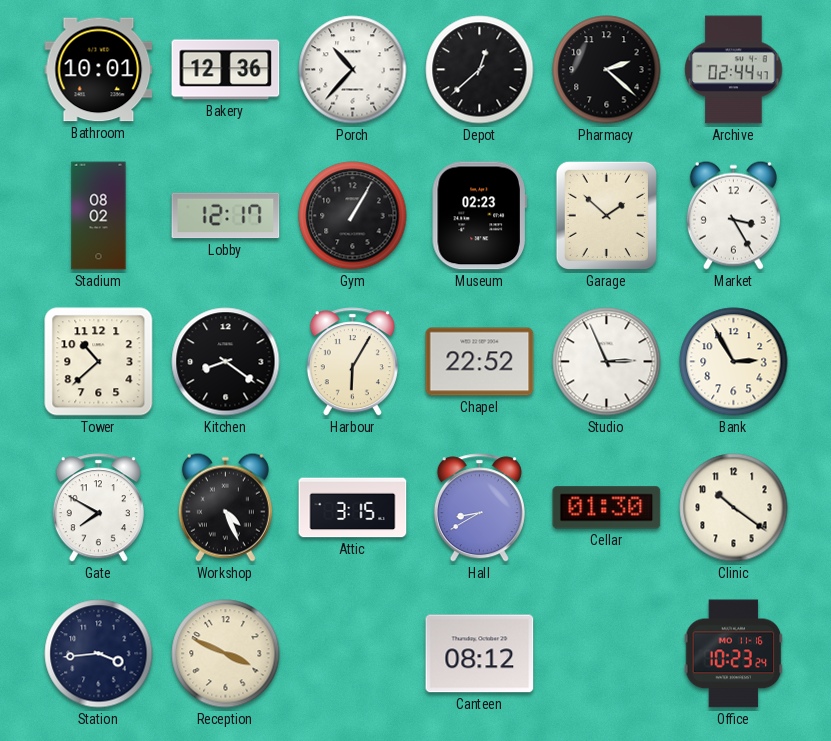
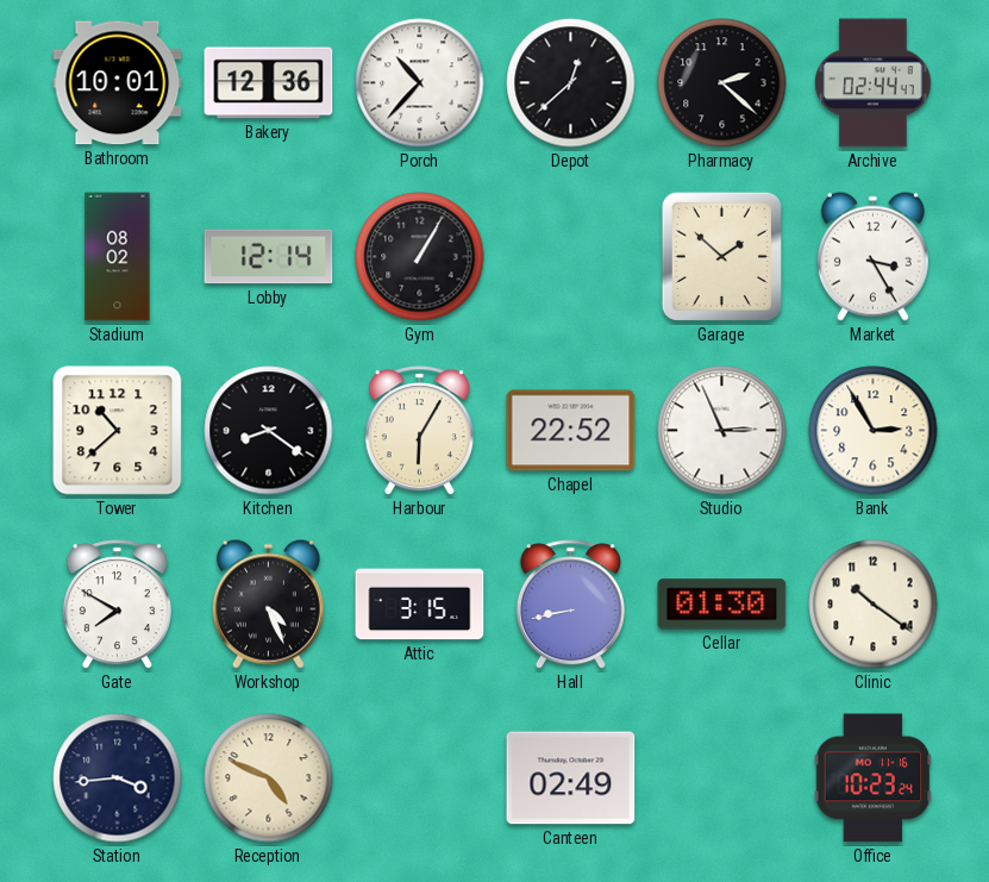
Lobby: 12:17 -> 12:14 (269, 257)
Museum: 02:23 -> none (479, 216)
Hall: 8:40 -> 8:43 (570, 605)
Reception: 3:49 -> 4:49 (269, 778)
Canteen: 08:12 -> 02:49 (571, 778)
